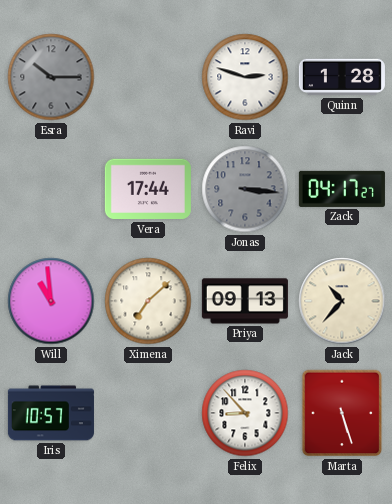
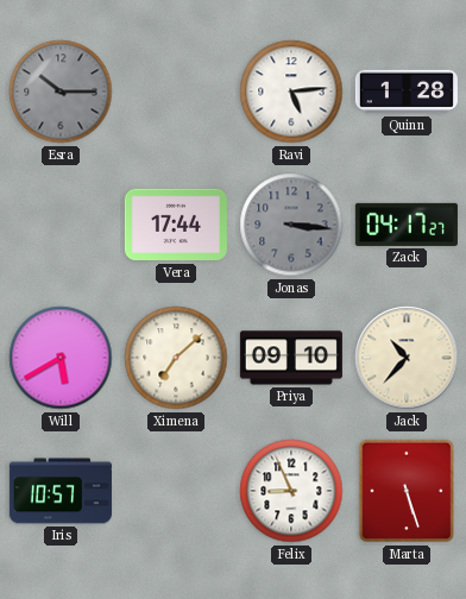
Ravi: 2:48 -> 5:14 (291, 92)
Will: 10:59 -> 5:40 (61, 358)
Priya: 09:13 -> 09:10 (291, 358)
Felix: 8:53 -> 8:56 (291, 491)
